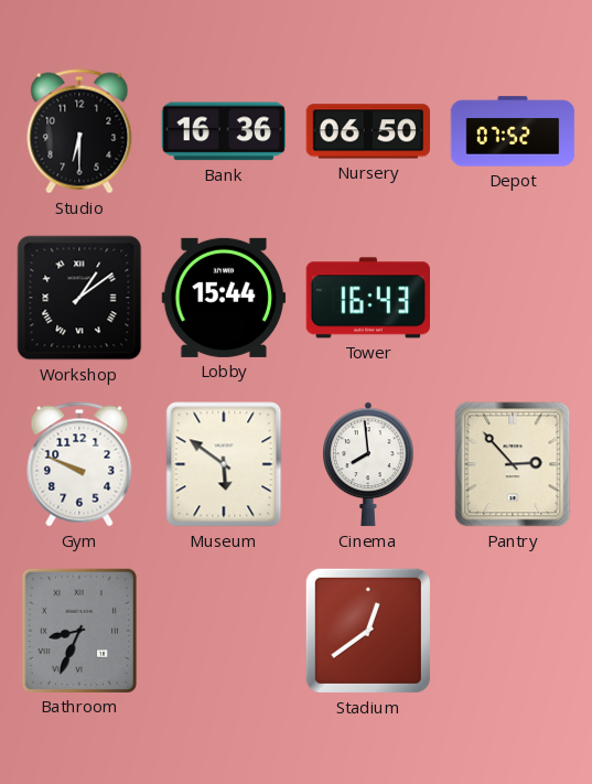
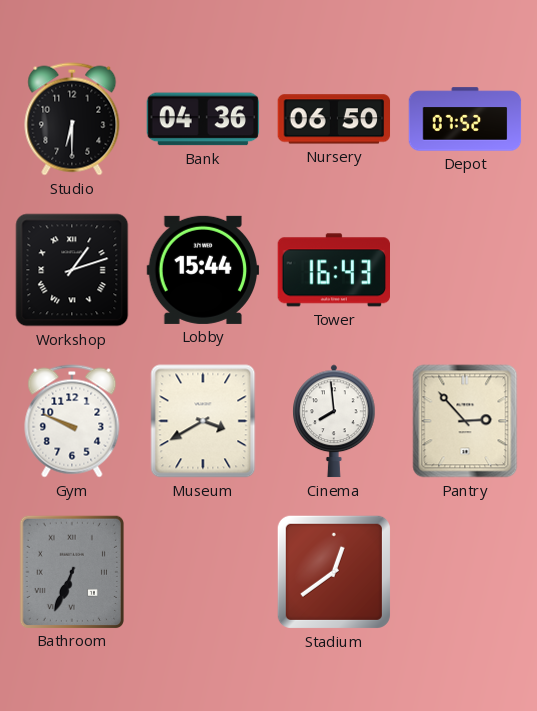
Bank: 16:36 -> 04:36 (203, 119)
Workshop: 1:09 -> 1:12 (72, 270)
Museum: 5:51 -> 3:40 (203, 421)
Bathroom: 8:34 -> 6:34 (71, 571)
